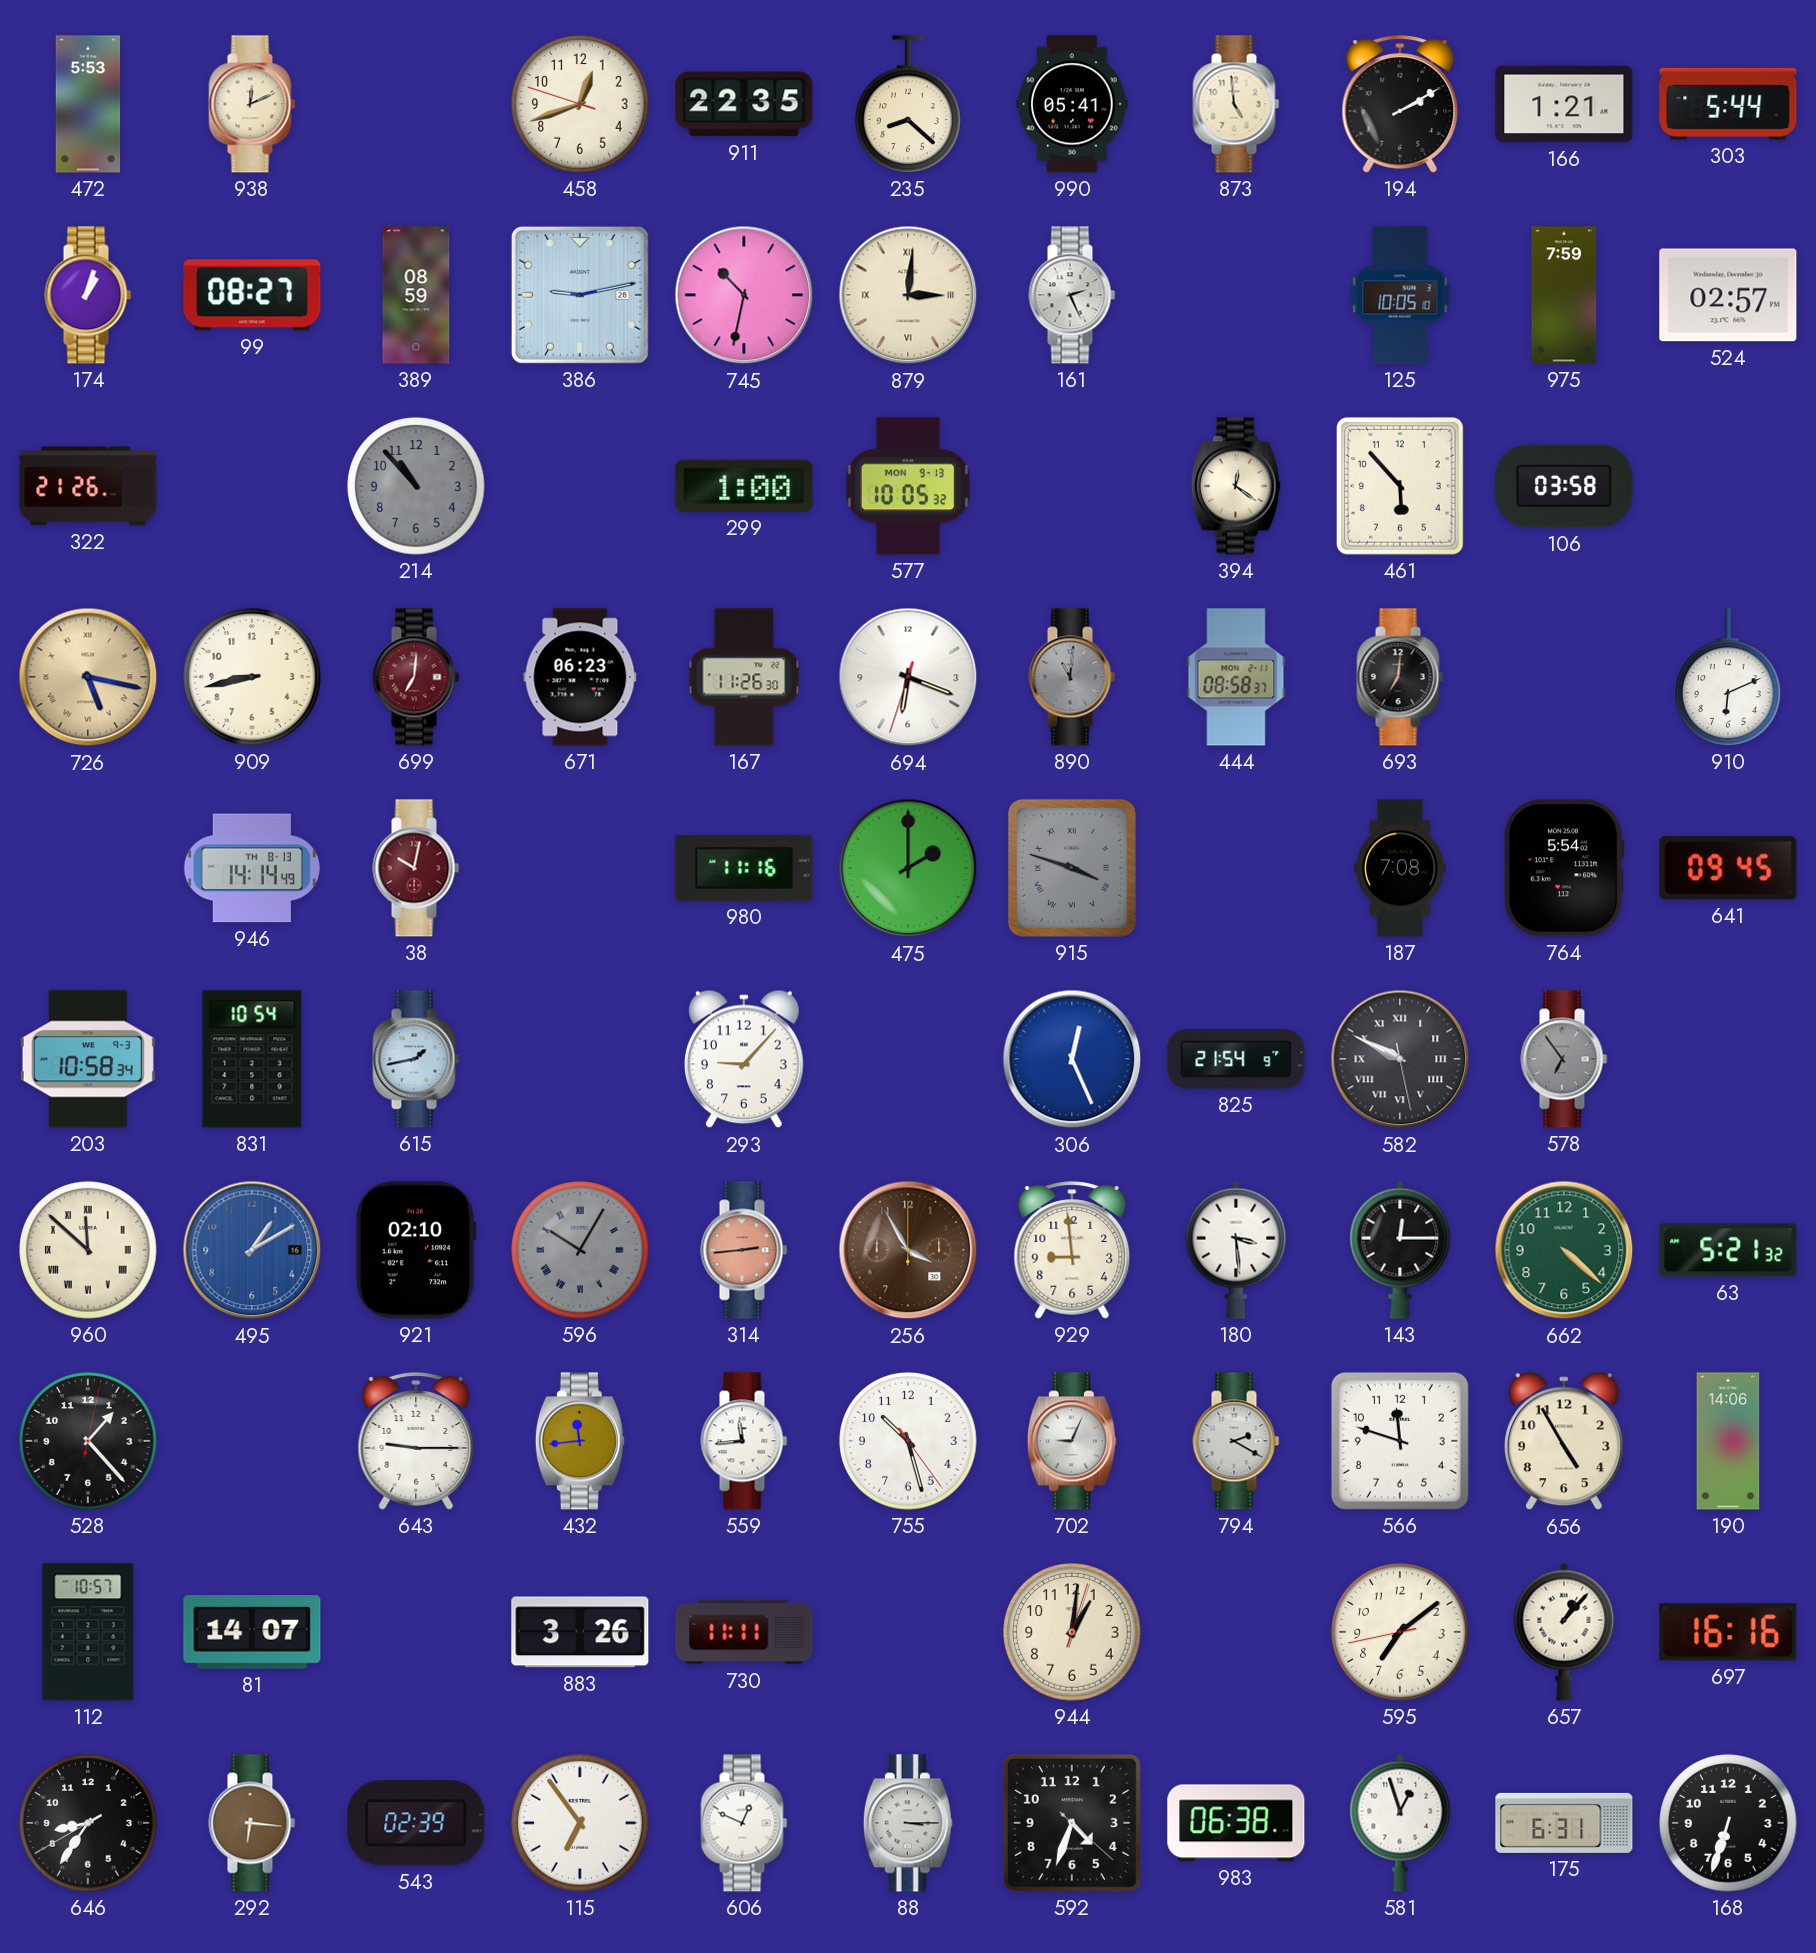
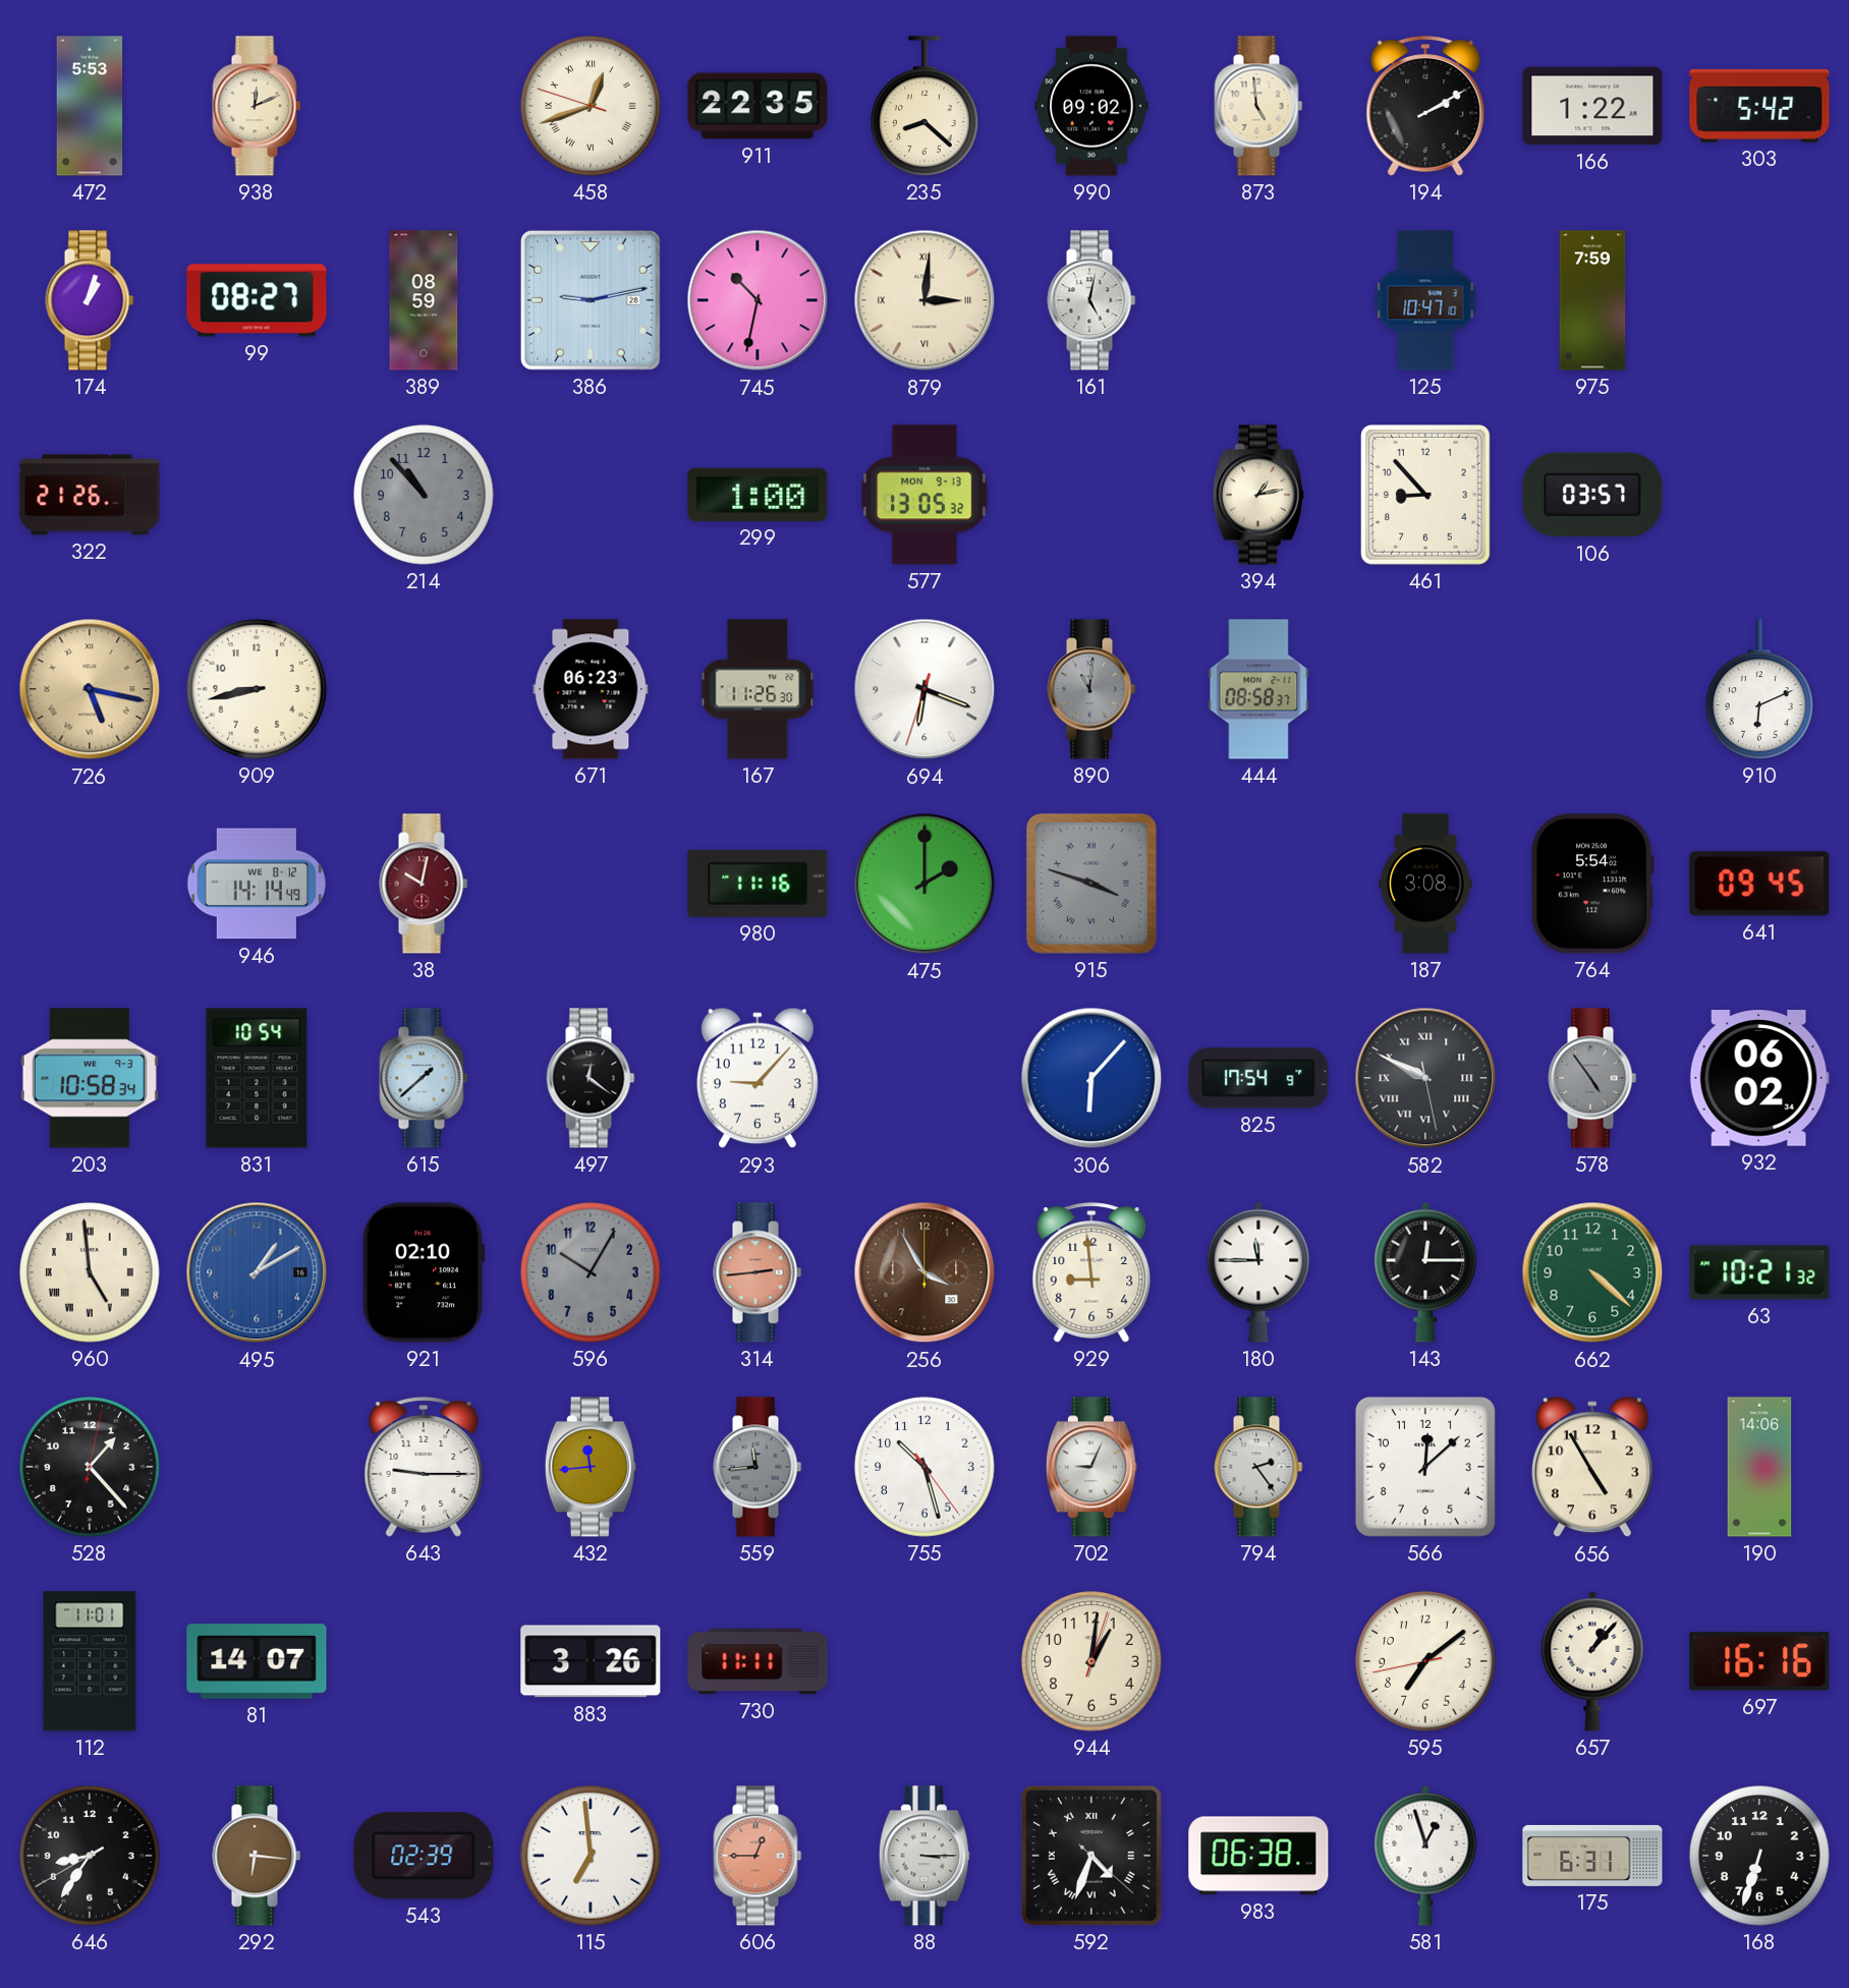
458 numerals: Arabic -> Roman (591, 106)
990: 05:41 -> 09:02 (1091, 106)
166: 1:21 -> 1:22 (1592, 106)
303: 5:44 -> 5:42 (1759, 106)
161: 2:26 -> 5:02 (1091, 300)
125: 10:05 -> 10:47 (1425, 300)
524: 02:57 -> none (1728, 295)
577: 10:05 -> 13:05 (924, 495)
394: 12:21 -> 1:13 (1258, 495)
461: 5:53 -> 8:53 (1426, 495)
106: 03:58 -> 03:57 (1592, 495)
699: 7:01 -> none (416, 677)
693: 7:01 -> none (1400, 677)
946 date: TH 8-13 -> WE 8-12 (257, 884)
187: 7:08 -> 3:08 (1425, 884)
615: 1:43 -> 1:38 (424, 1078)
497: none -> 12:21 (591, 1078)
306: 12:26 -> 6:07 (1091, 1078)
825: 21:54 -> 17:54 (1258, 1078)
578: 6:54 -> 4:54 (1592, 1078)
932: none -> 06:02 (1759, 1078)
960: 11:52 -> 4:59 (90, 1272)
596 numerals: Roman -> Arabic (591, 1272)
180: 3:29 -> 11:45 (1258, 1272)
63: 5:21 -> 10:21 (1759, 1272)
559 dial: white -> grey (758, 1467)
794: 2:20 -> 2:24 (1258, 1467)
566: 11:48 -> 12:08 (1425, 1467)
112: 10:57 -> 11:01 (90, 1661)
115: 6:54 -> 6:59 (591, 1856)
606: 12:49 -> 12:45 (758, 1856)
606 dial: white -> salmon (758, 1856)
592 numerals: Arabic -> Roman (1091, 1856)
